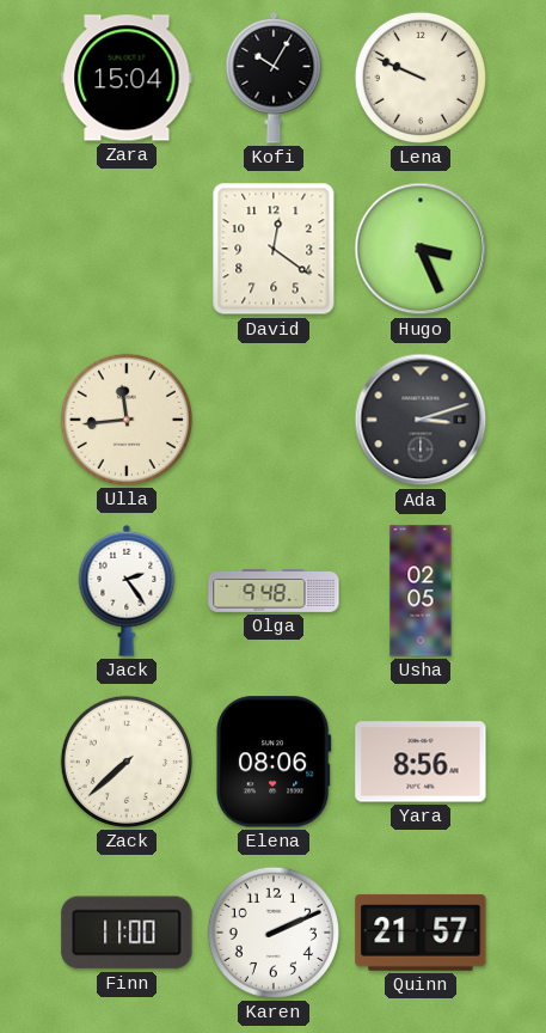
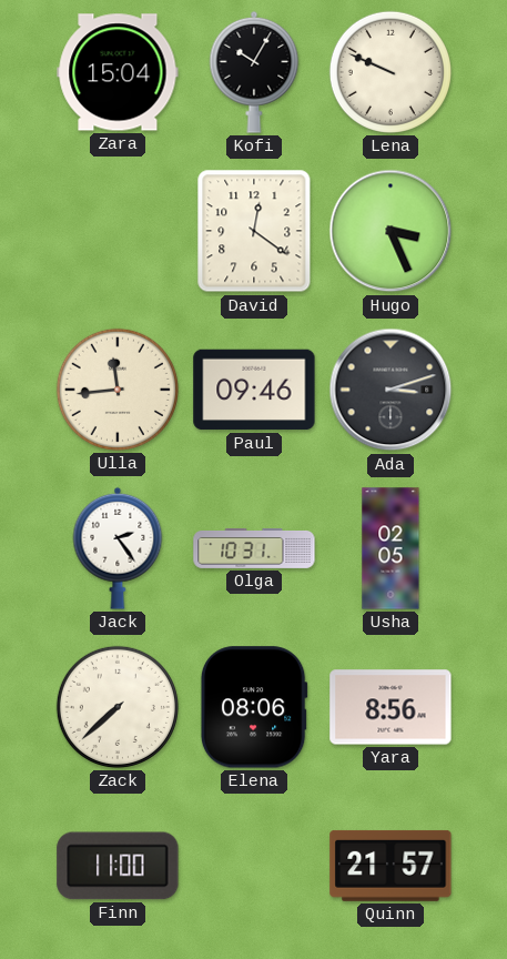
Paul: none -> 09:46 (254, 390)
Olga: 9:48 -> 10:31 (254, 548)
Karen: 2:11 -> none (274, 933)
